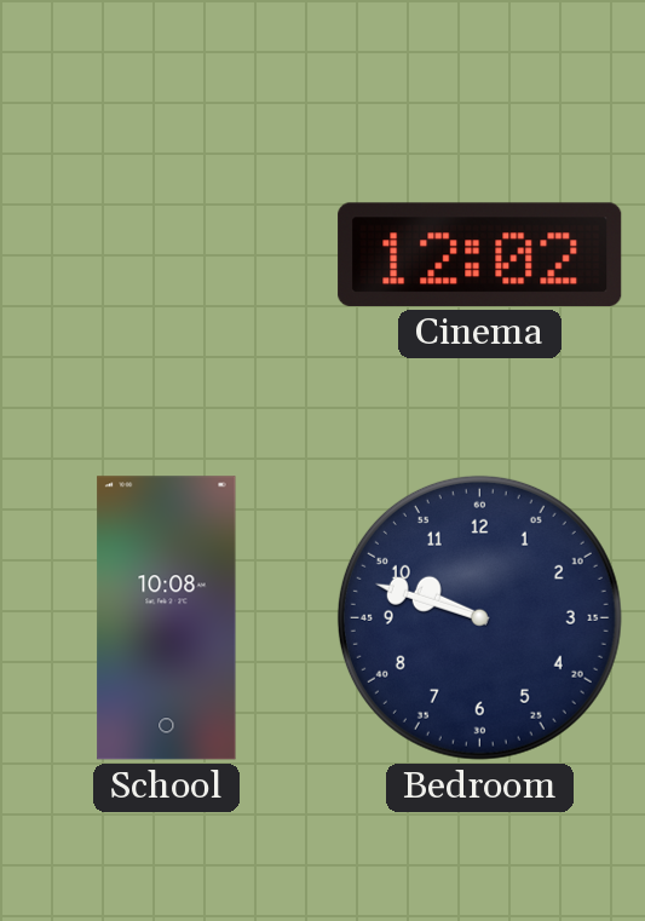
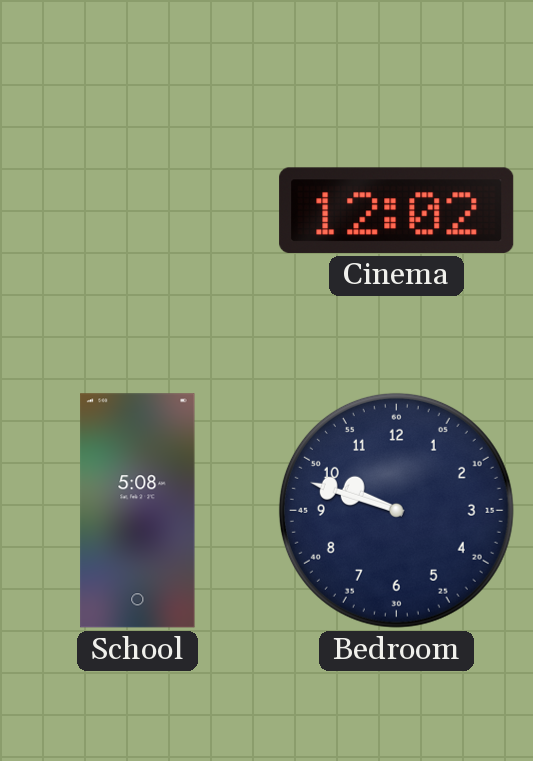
School: 10:08 -> 5:08 (138, 511)
